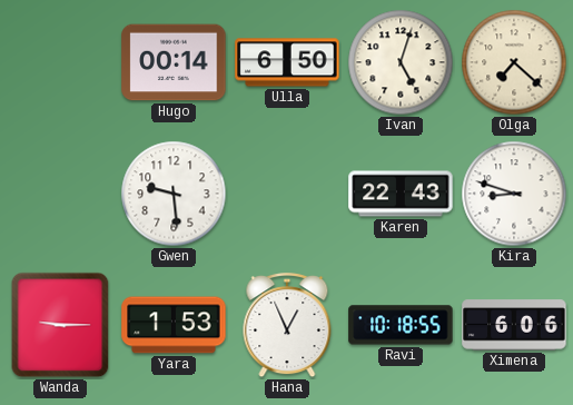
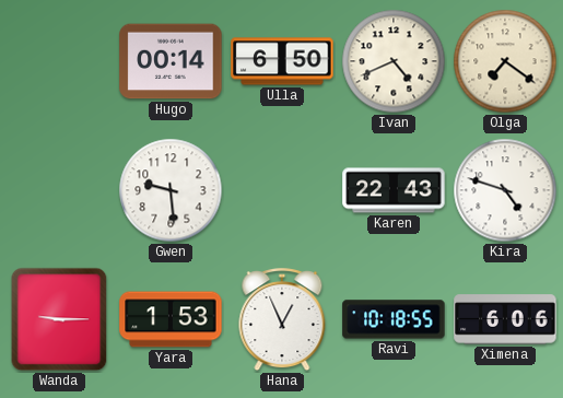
Ivan: 5:03 -> 4:41 (394, 61)
Olga: 7:22 -> 7:21 (505, 61)
Kira: 8:48 -> 4:48 (505, 190)
